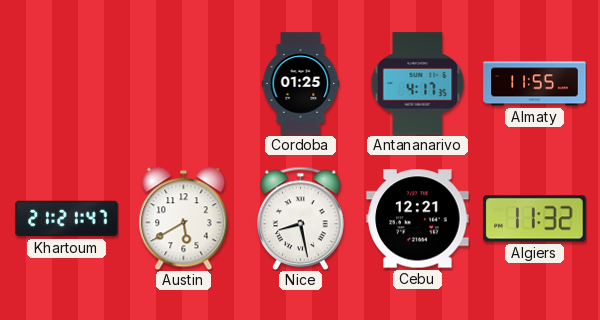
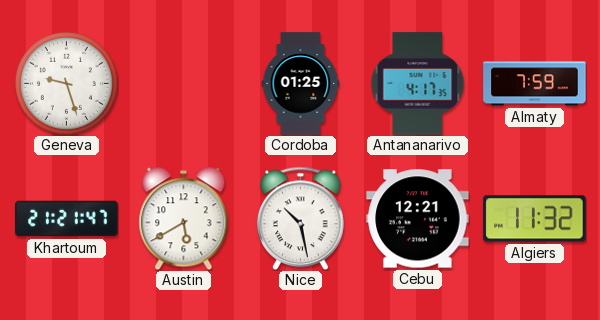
Geneva: none -> 9:27 (66, 83)
Almaty: 11:55 -> 7:59 (535, 84)
Nice: 8:28 -> 10:28 (301, 218)
